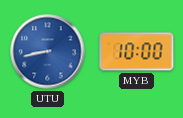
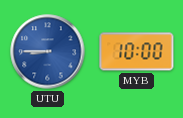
UTU: 8:43 -> 8:45 (48, 52)
